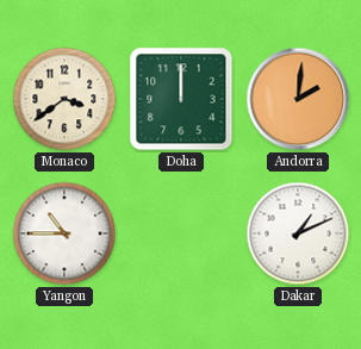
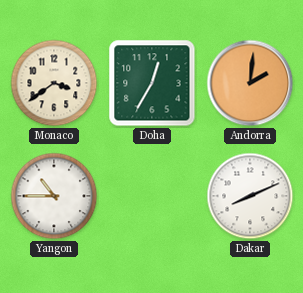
Doha: 12:00 -> 12:35 (152, 83)
Dakar: 1:11 -> 8:11 (250, 196)
